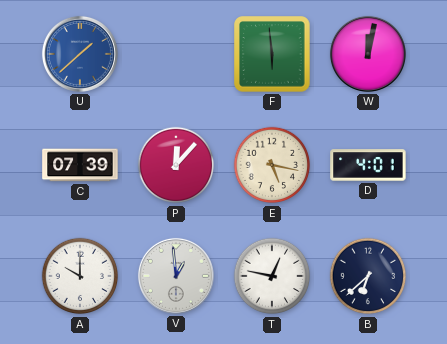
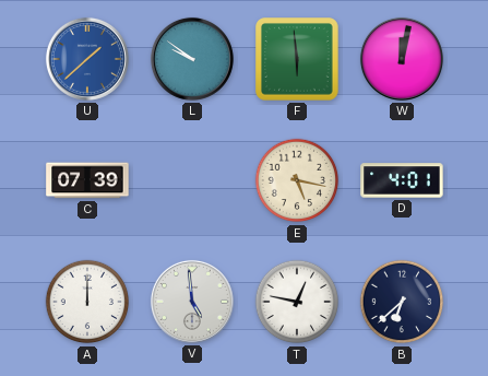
L: none -> 9:51 (192, 59)
P: 12:07 -> none (176, 165)
A: 10:00 -> 12:00 (87, 302)
V: 12:59 -> 4:59 (192, 302)
